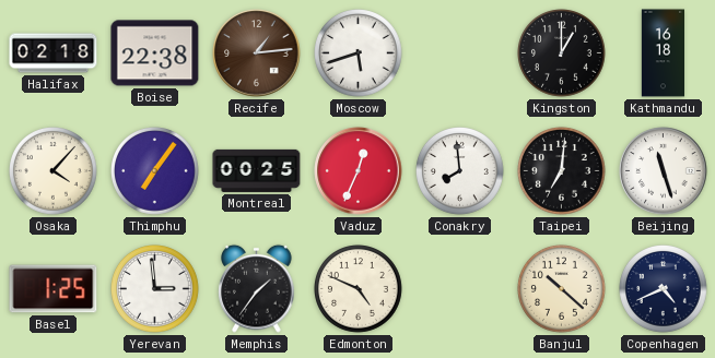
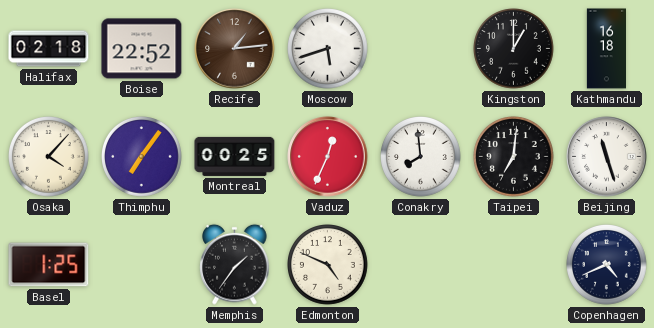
Boise: 22:38 -> 22:52 (142, 49)
Yerevan: 2:59 -> none (155, 289)
Banjul: 10:22 -> none (562, 289)
